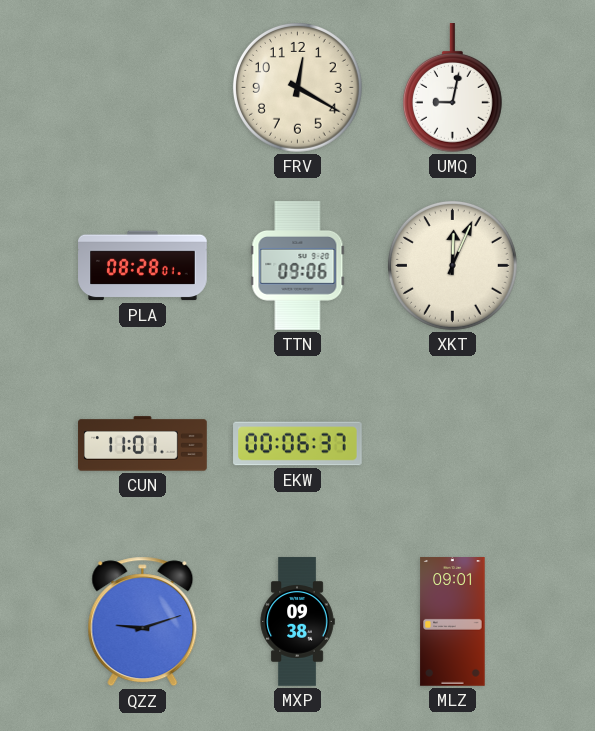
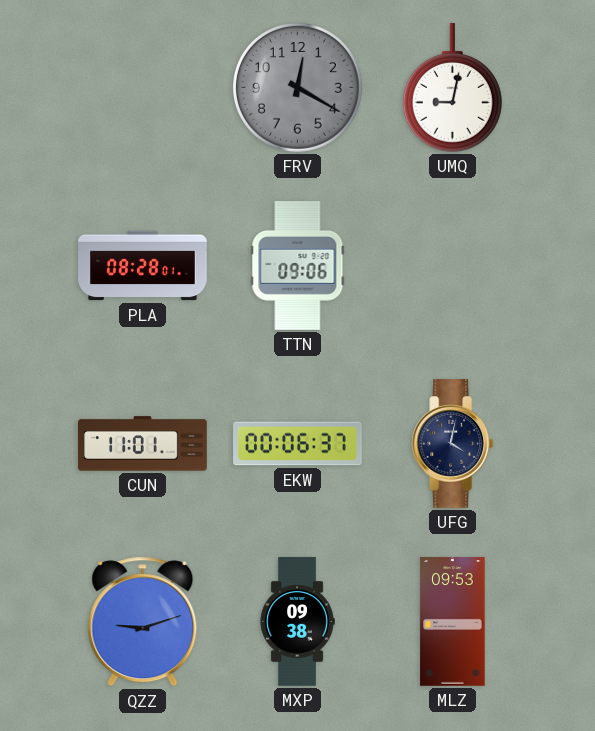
FRV dial: cream -> grey (297, 87)
XKT: 12:04 -> none (452, 265)
UFG: none -> 4:02 (453, 444)
MLZ: 09:01 -> 09:53 (453, 622)
